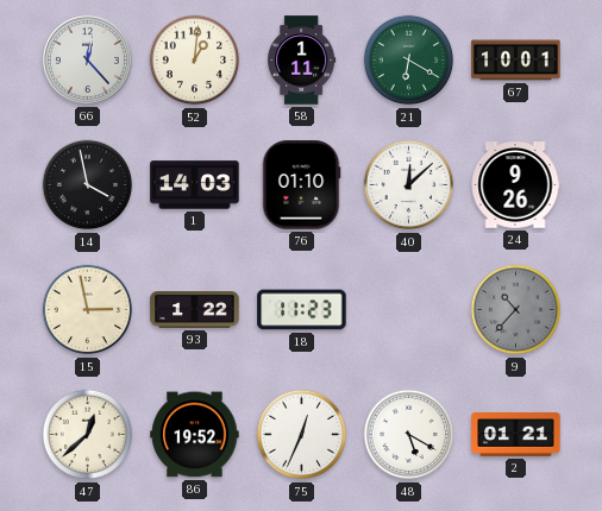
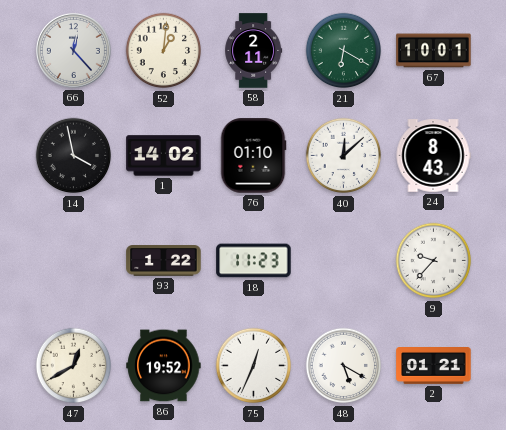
58: 1:11 -> 2:11 (254, 51)
1: 14:03 -> 14:02 (164, 156)
24: 9:26 -> 8:43 (433, 156)
15: 2:58 -> none (88, 310)
9: 10:37 -> 9:37 (434, 261)
9 dial: grey -> white (434, 261)
47: 12:38 -> 12:40 (74, 366)
